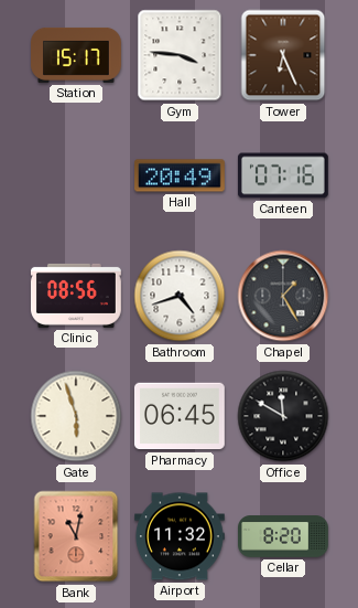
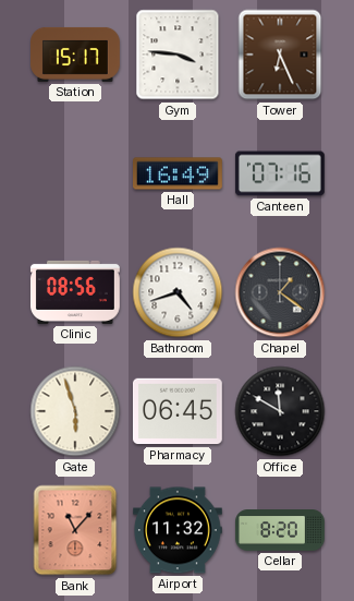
Hall: 20:49 -> 16:49 (179, 173)
Chapel: 1:25 -> 1:21 (280, 292)
Bank: 11:02 -> 11:07 (75, 530)
